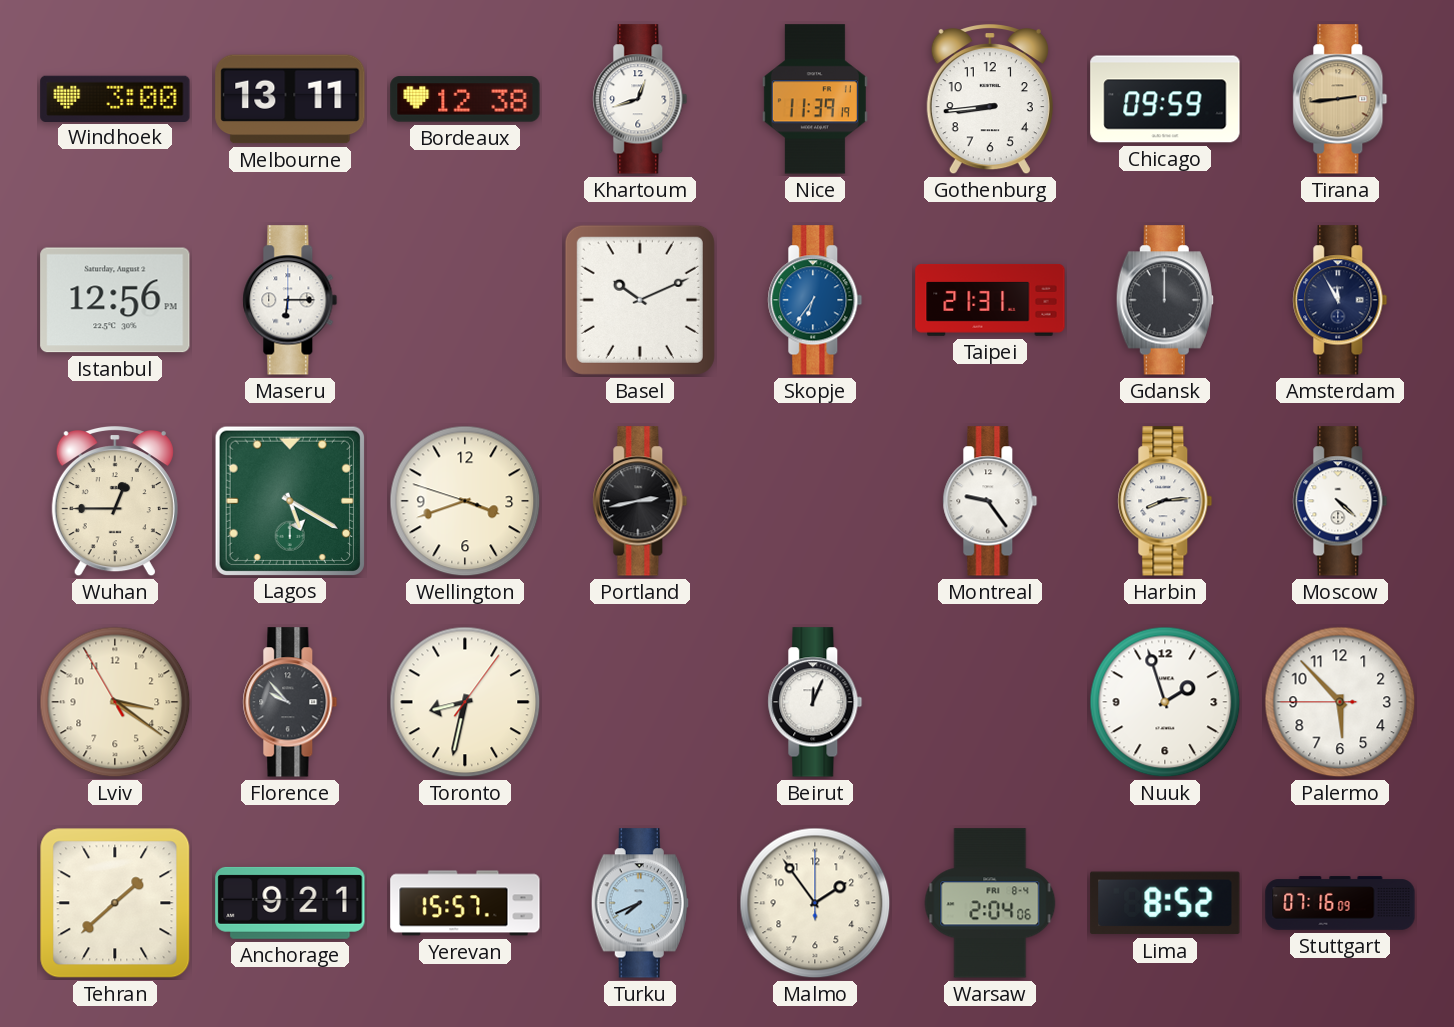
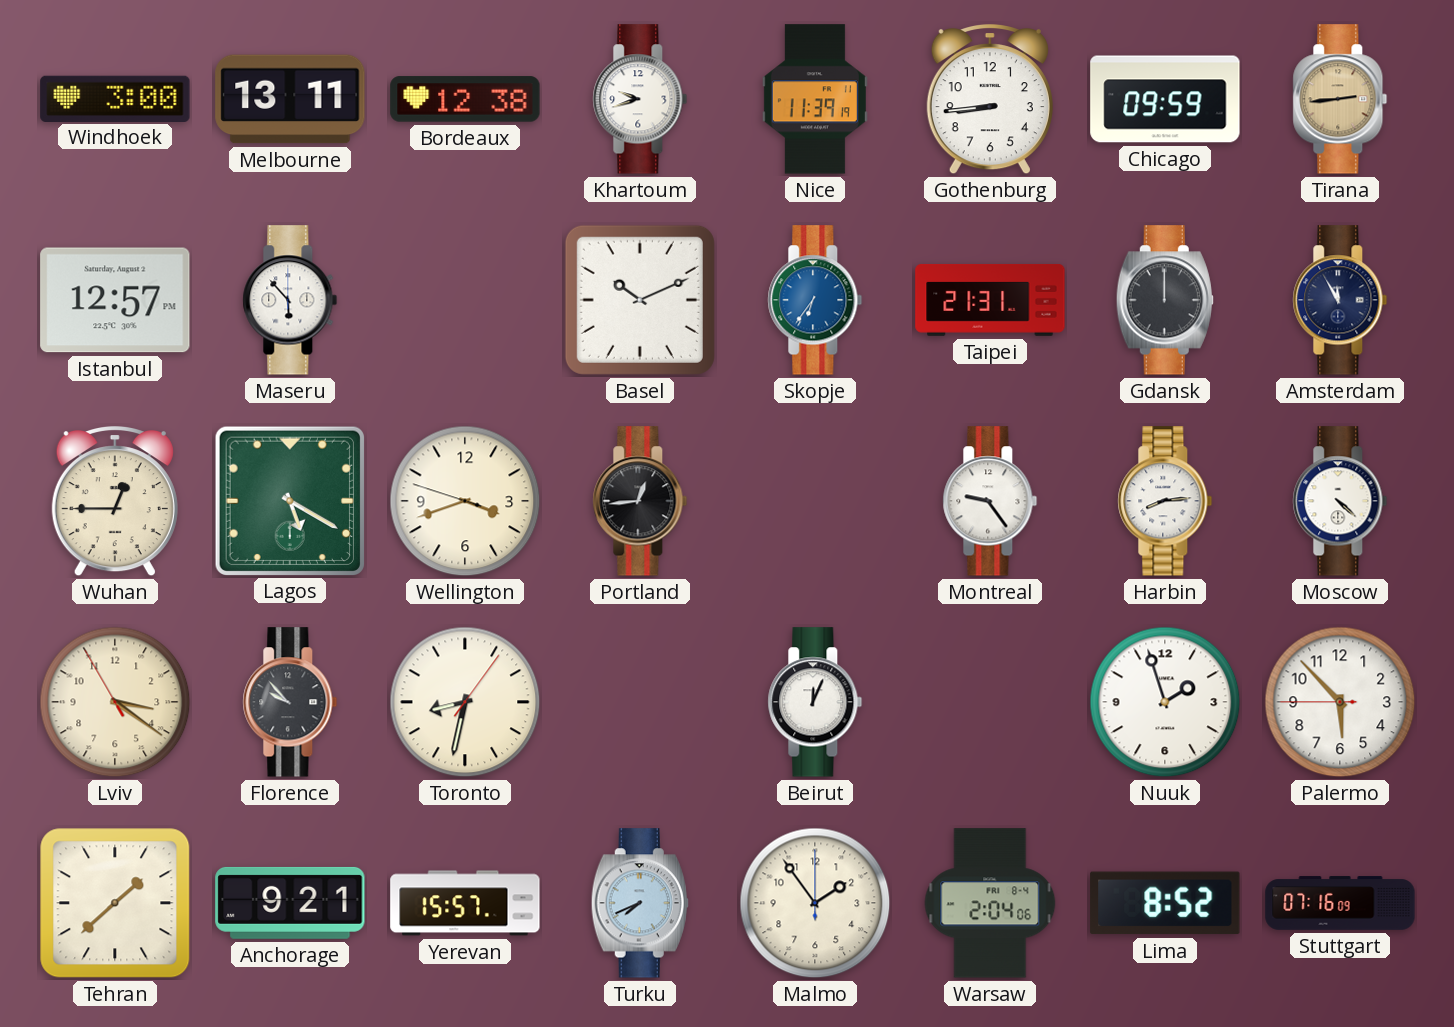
Khartoum: 12:42 -> 9:42 (640, 99)
Istanbul: 12:56 -> 12:57 (115, 300)
Maseru: 6:15 -> 5:53 (290, 300)
Portland: 2:43 -> 12:44 (640, 501)
